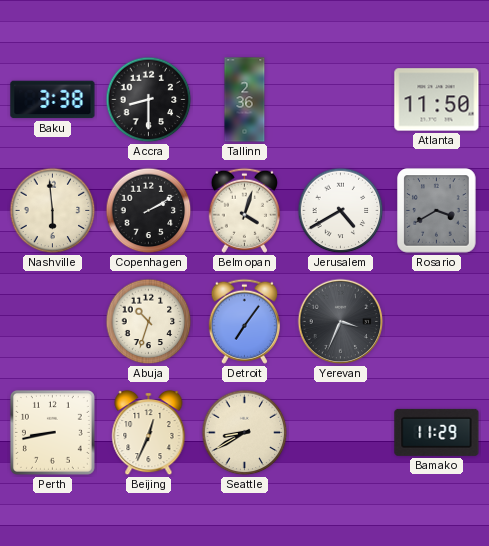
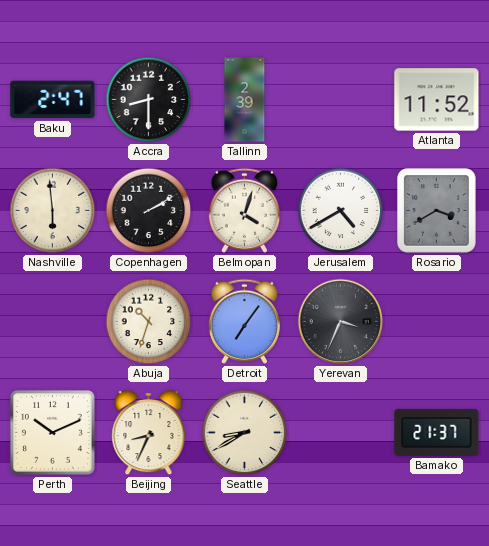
Baku: 3:38 -> 2:47 (53, 100)
Tallinn: 2:36 -> 2:39 (245, 100)
Atlanta: 11:50 -> 11:52 (437, 100)
Perth: 8:43 -> 10:11 (52, 432)
Beijing: 12:34 -> 8:34 (149, 433)
Bamako: 11:29 -> 21:37 (437, 432)
